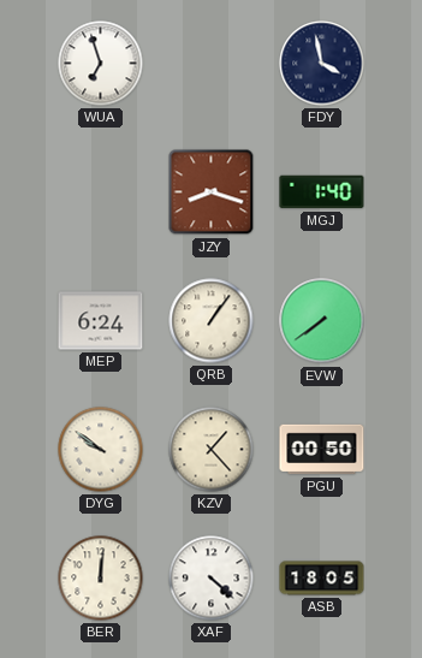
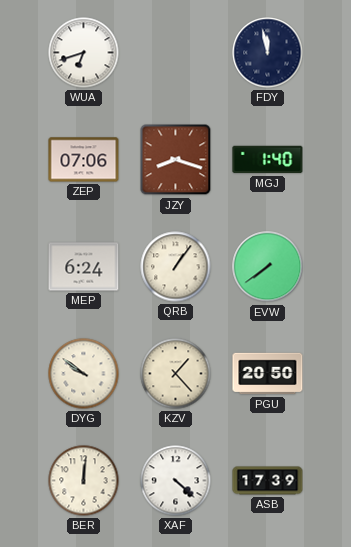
WUA: 6:57 -> 6:42 (84, 53)
FDY: 3:58 -> 11:58 (268, 53)
ZEP: none -> 07:06 (84, 160)
PGU: 00:50 -> 20:50 (268, 374)
ASB: 18:05 -> 17:39 (268, 481)
